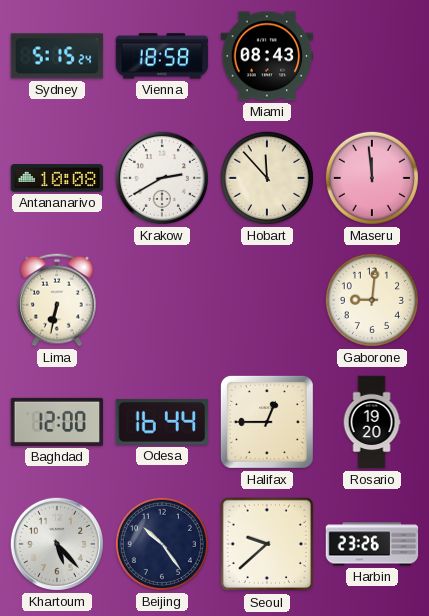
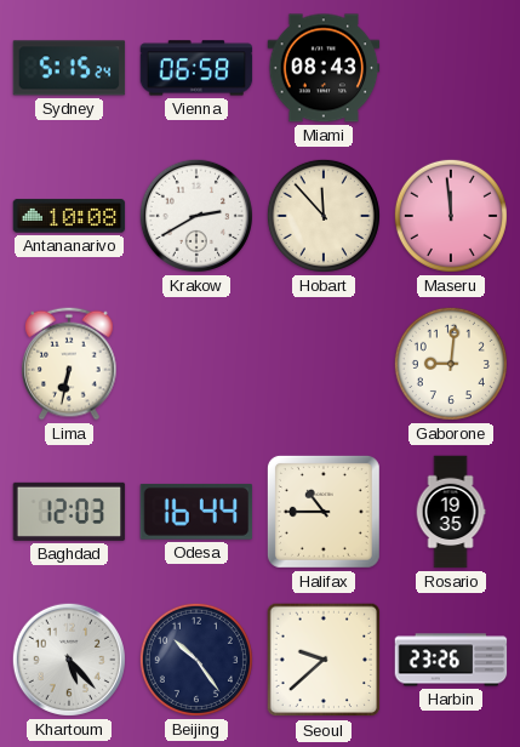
Vienna: 18:58 -> 06:58 (196, 68)
Baghdad: 12:00 -> 12:03 (69, 512)
Halifax: 12:45 -> 10:45 (324, 512)
Rosario: 19:20 -> 19:35 (451, 512)
